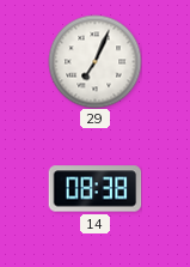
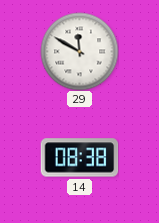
29: 7:04 -> 11:50 (79, 51)
